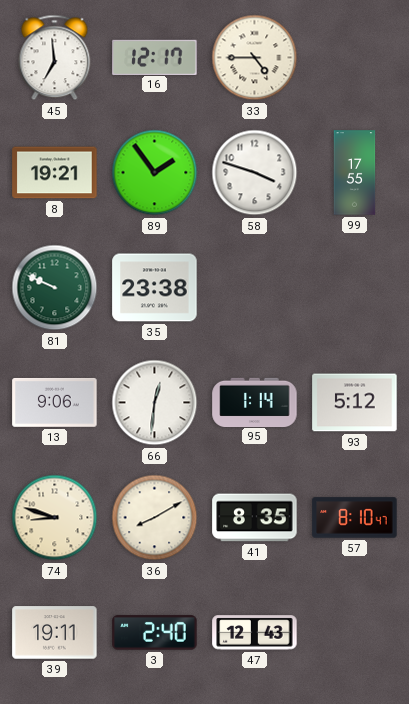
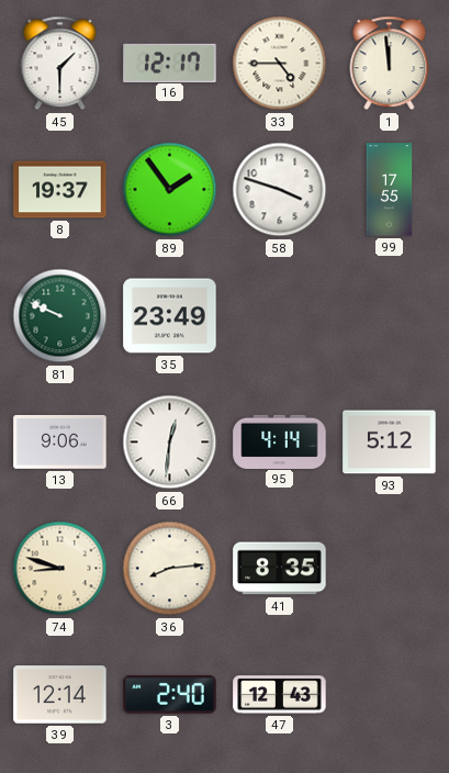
45: 6:59 -> 1:30 (60, 64)
1: none -> 11:59 (390, 64)
8: 19:21 -> 19:37 (60, 190)
35: 23:38 -> 23:49 (170, 316)
95: 1:14 -> 4:14 (280, 441)
36: 8:10 -> 8:14 (170, 569)
57: 8:10 -> none (355, 518)
39: 19:11 -> 12:14 (60, 695)
